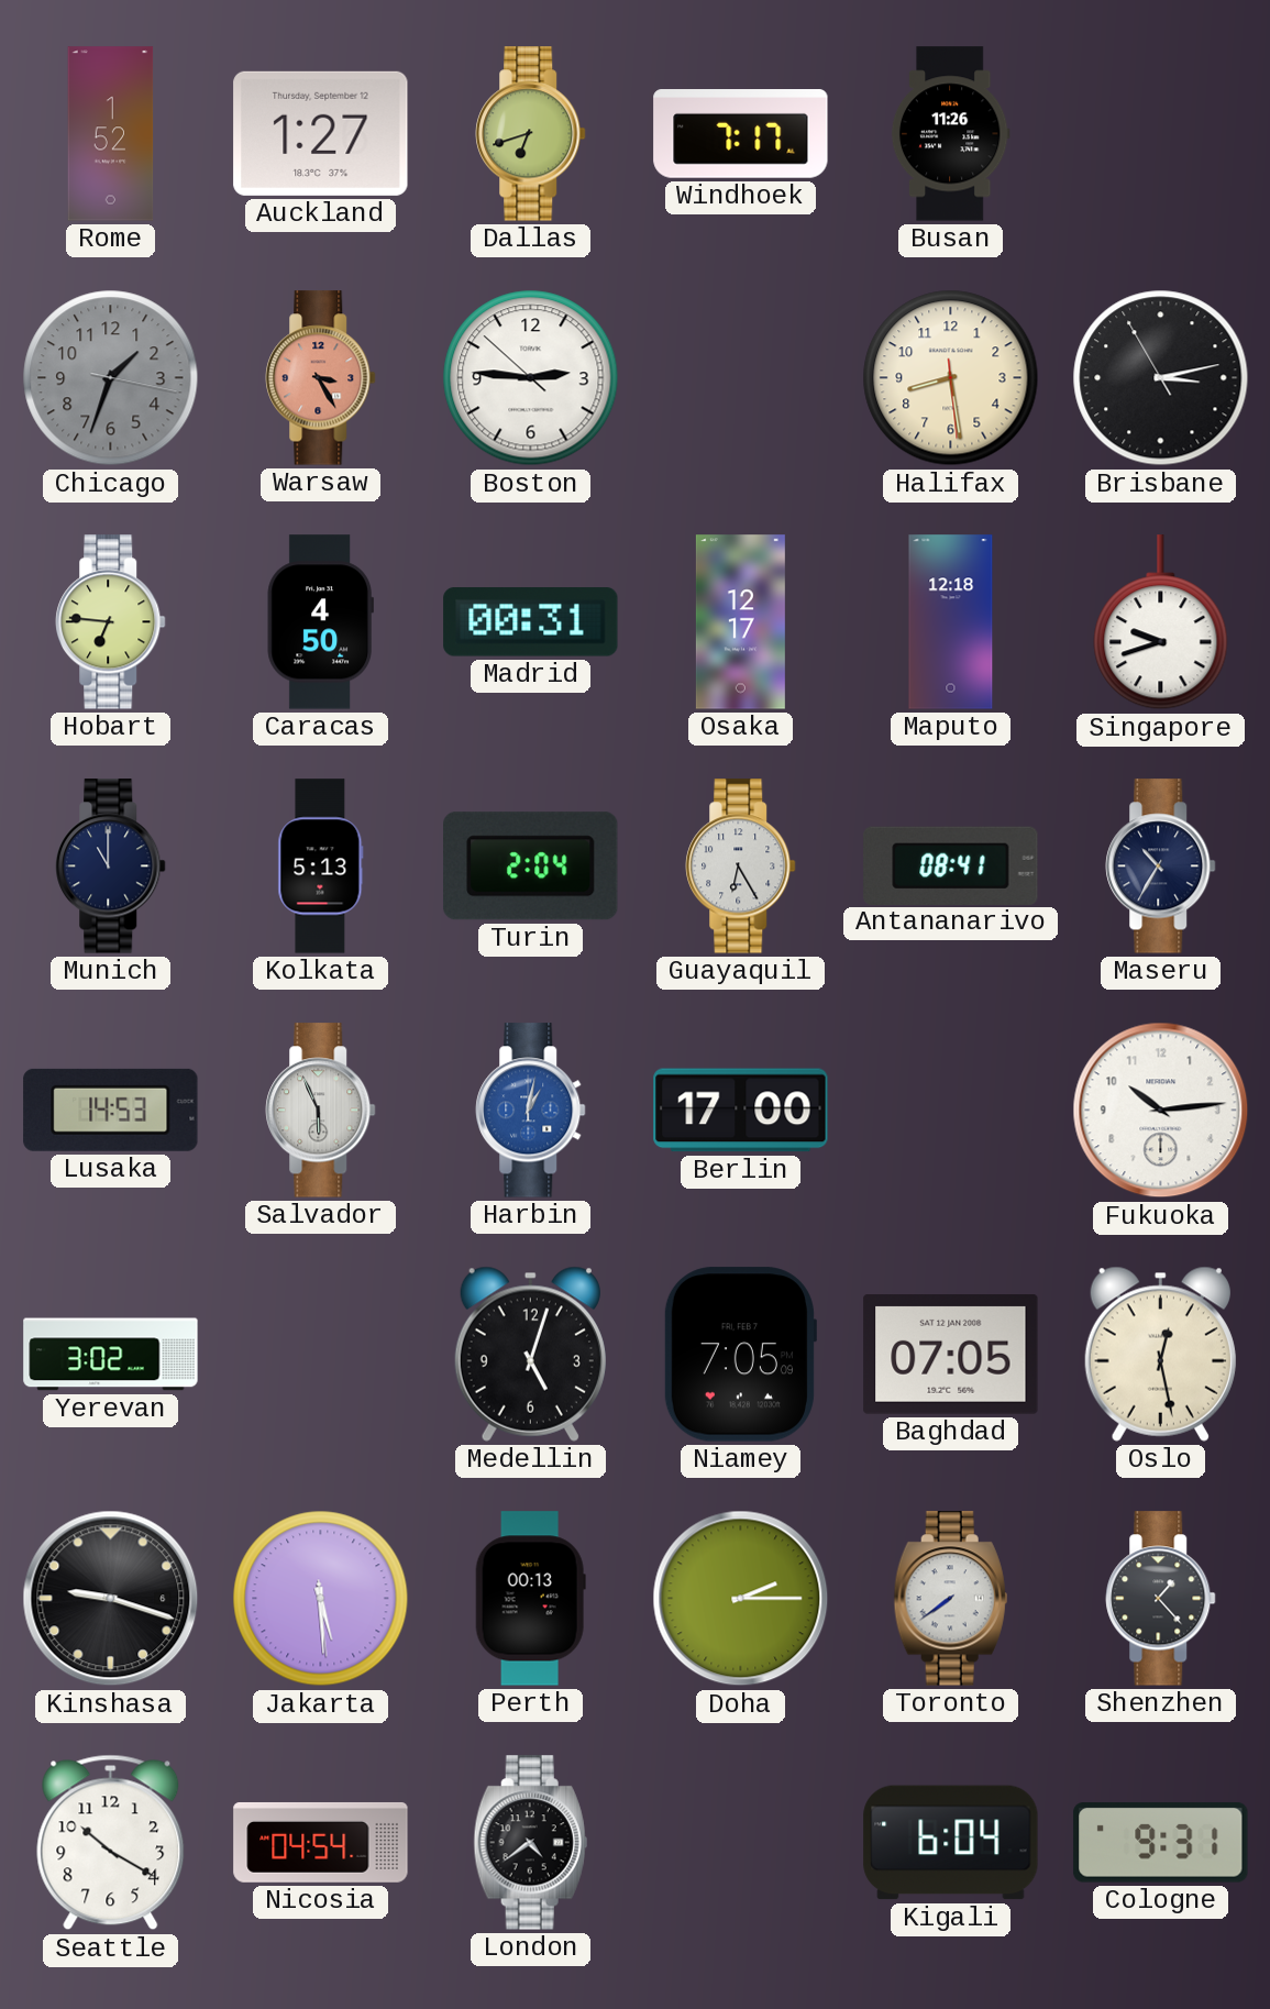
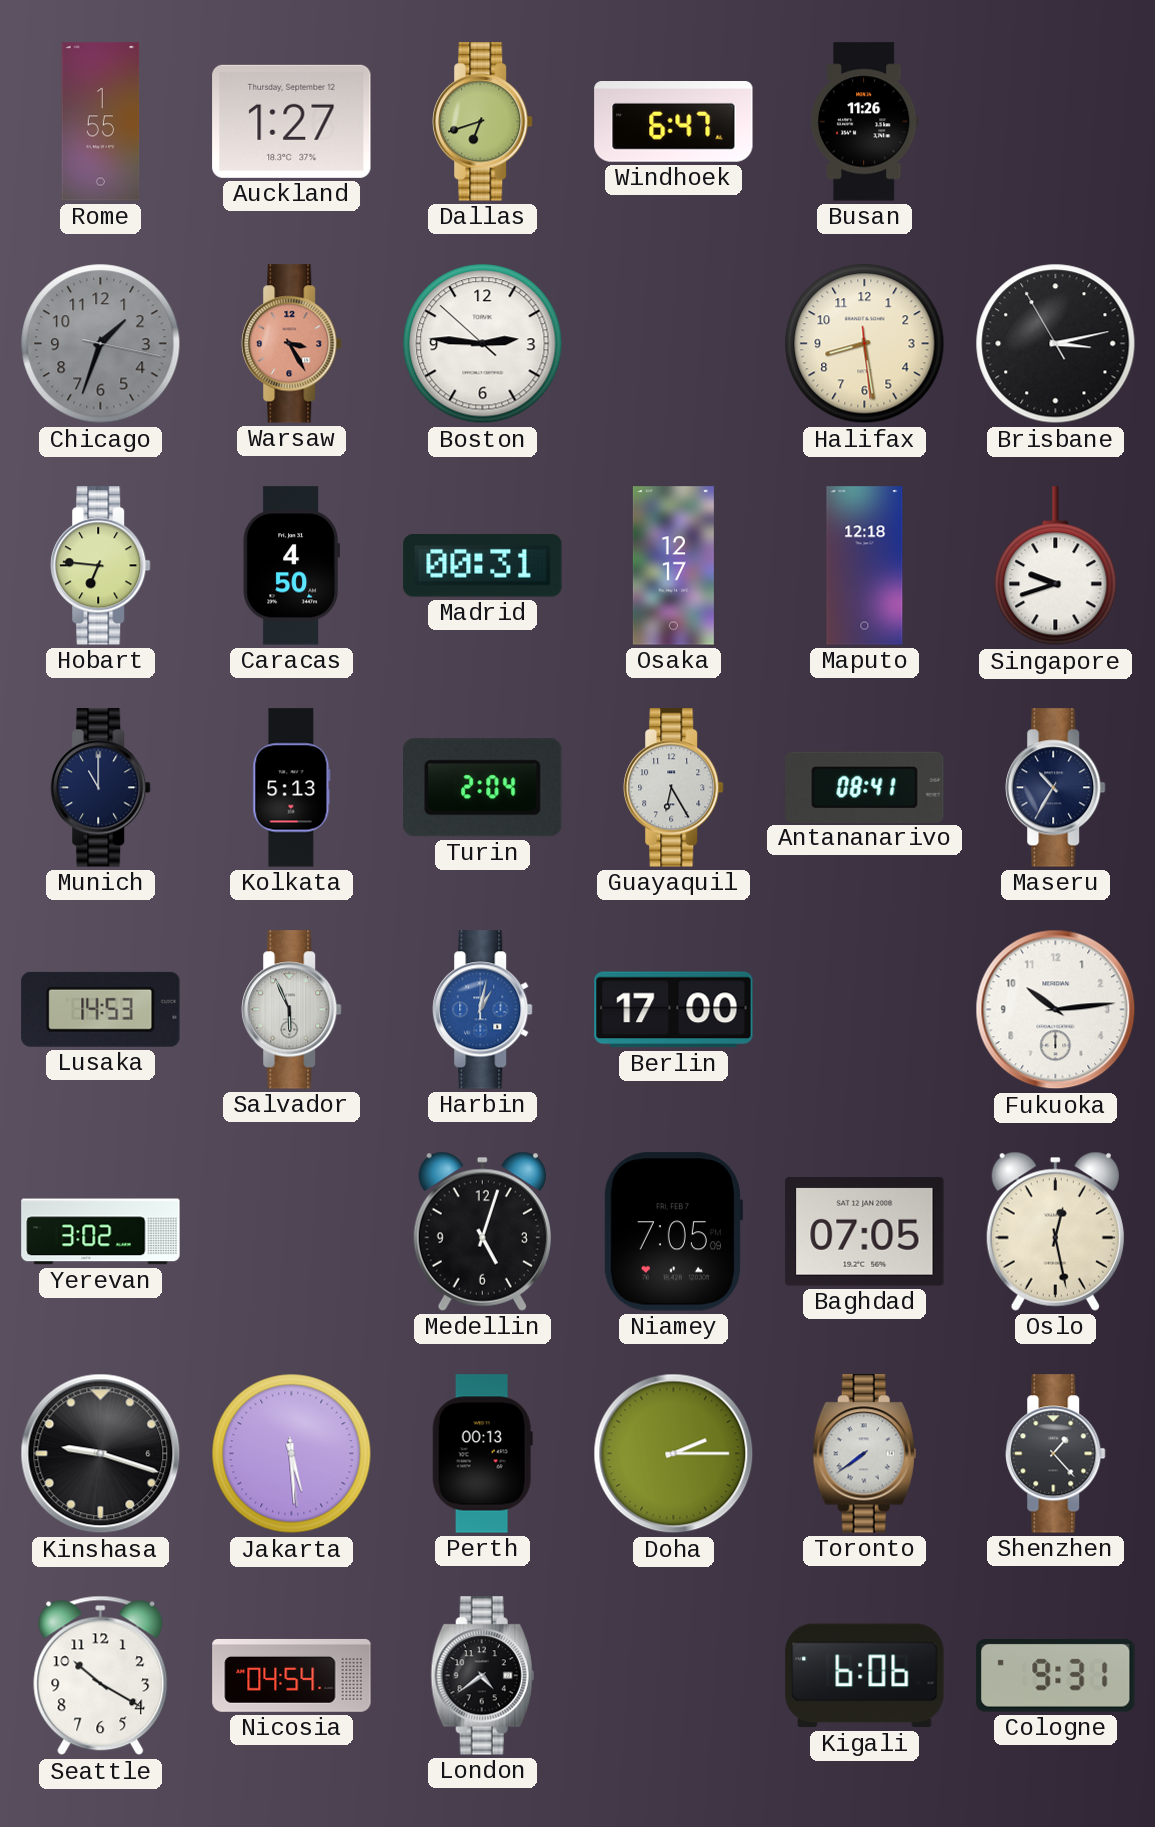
Rome: 1:52 -> 1:55 (101, 122)
Windhoek: 7:17 -> 6:47 (674, 122)
Kigali: 6:04 -> 6:06 (865, 1676)
